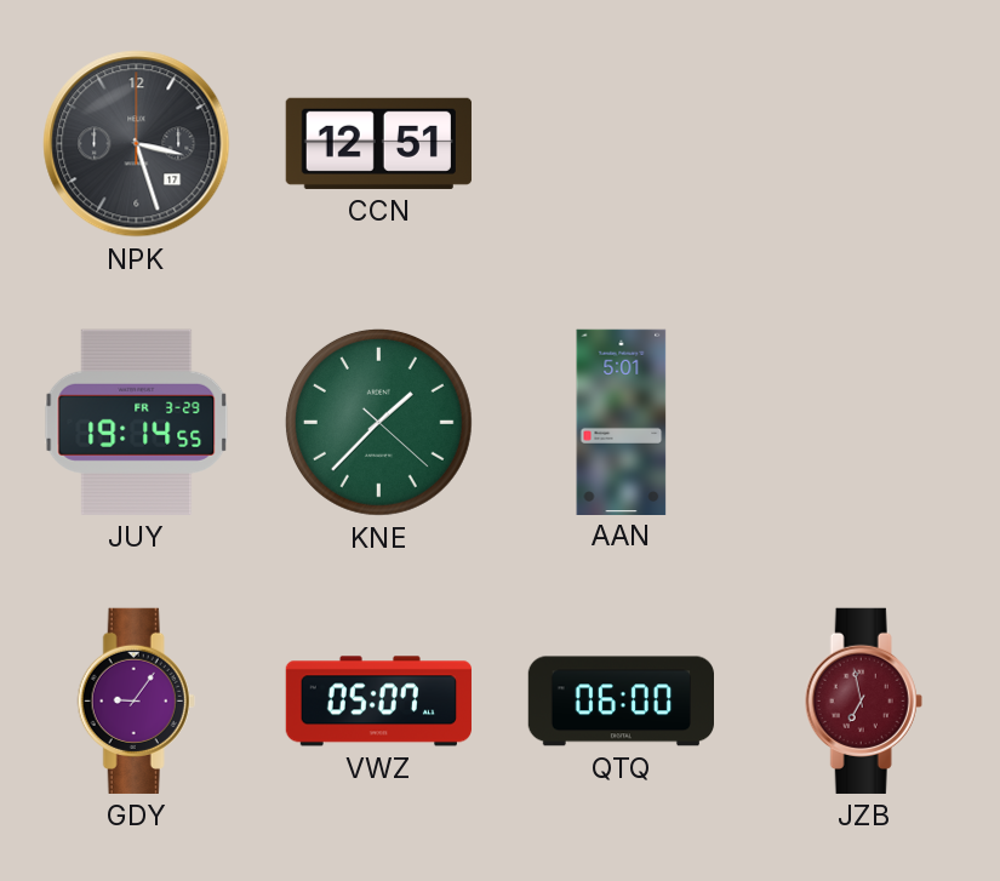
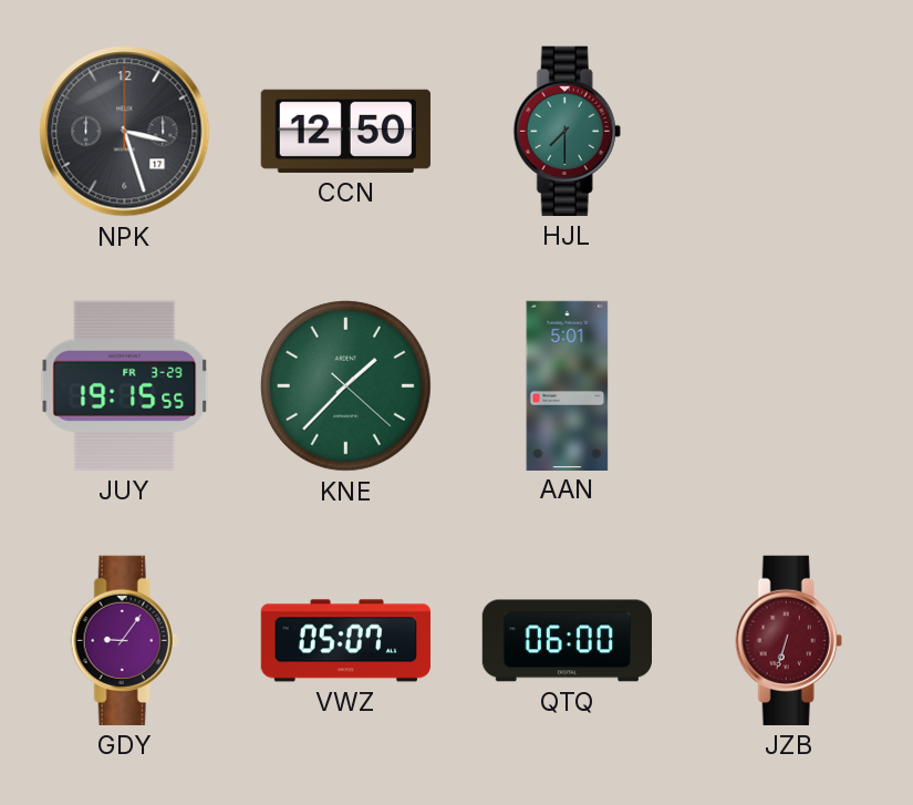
CCN: 12:51 -> 12:50 (345, 131)
HJL: none -> 7:30 (567, 131)
JUY: 19:14 -> 19:15 (125, 385)
JZB: 6:58 -> 6:33 (788, 640)
